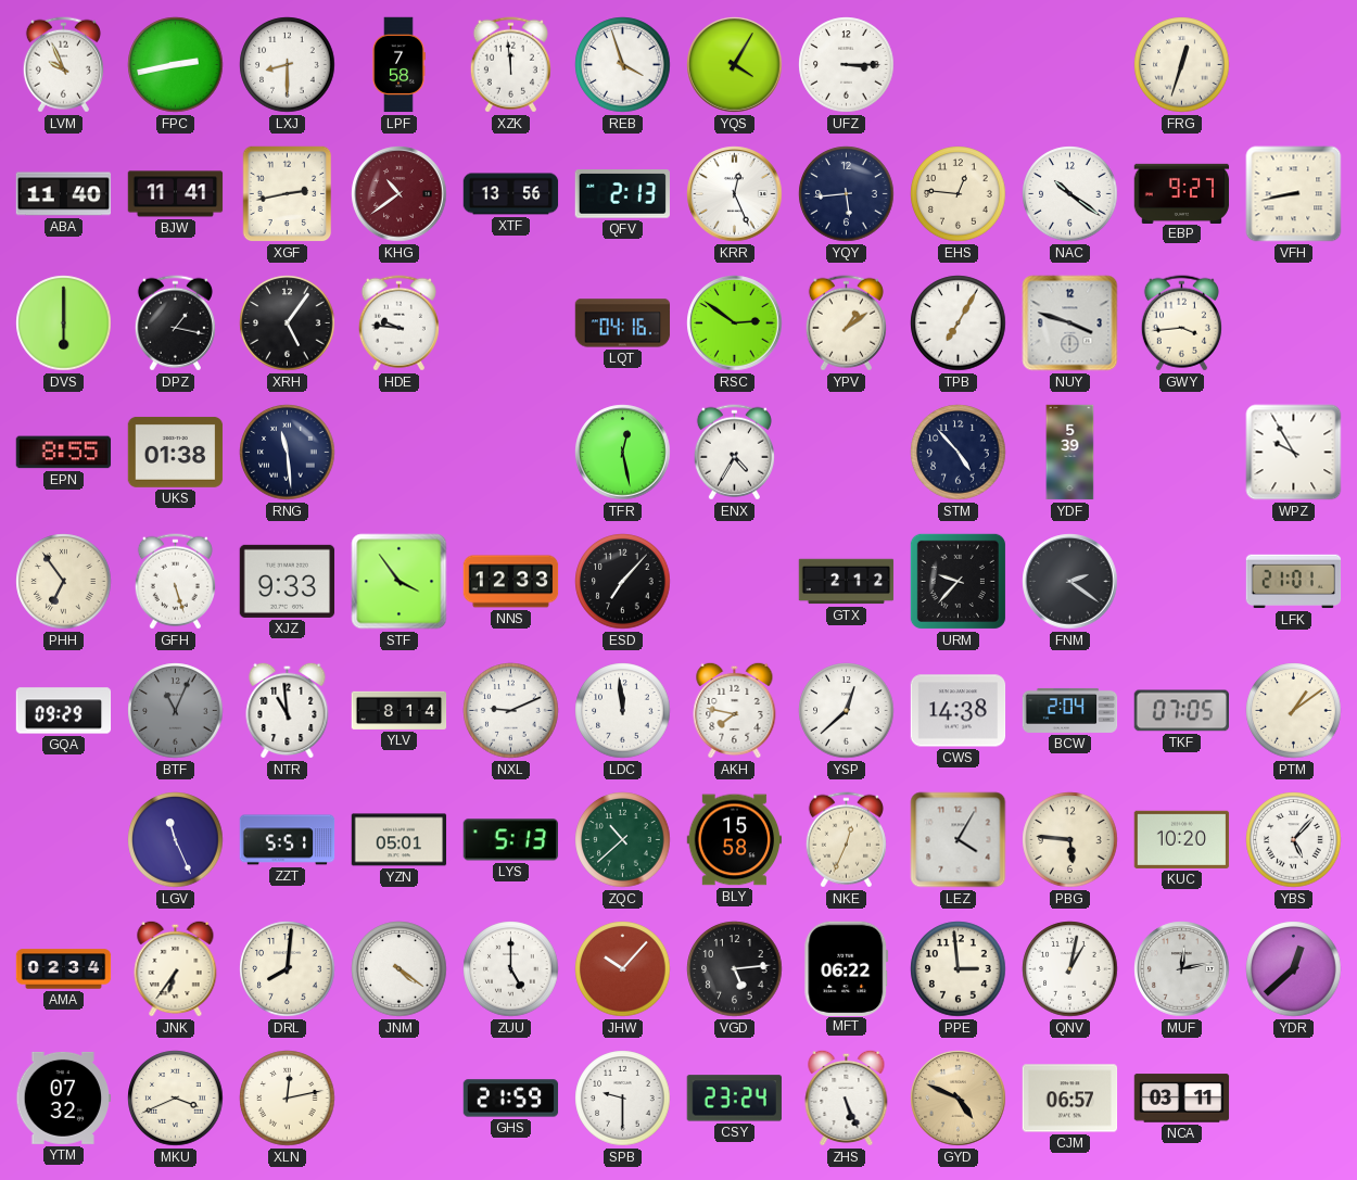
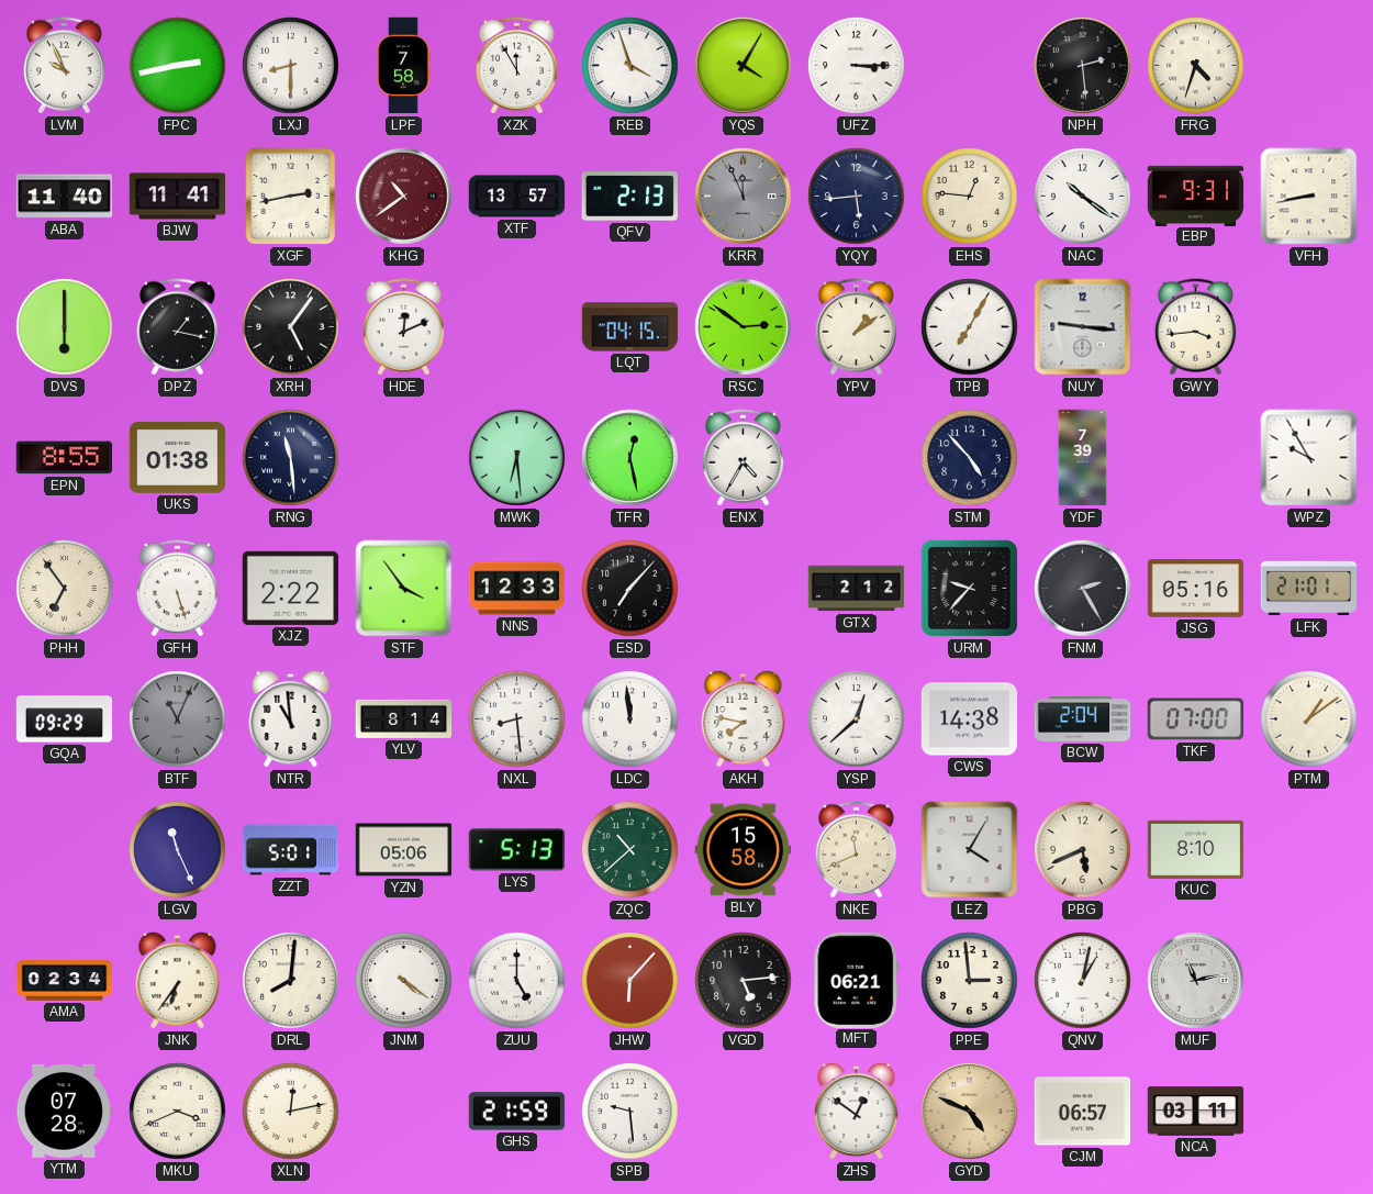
XZK: 11:59 -> 11:55 (516, 66)
NPH: none -> 2:29 (1083, 66)
FRG: 12:33 -> 4:33 (1196, 66)
XTF: 13:56 -> 13:57 (517, 197)
KRR: 12:26 -> 11:56 (744, 197)
KRR dial: white -> grey (744, 197)
EBP: 9:27 -> 9:31 (1196, 196)
HDE: 9:46 -> 12:11 (403, 327)
LQT: 04:16 -> 04:15 (630, 327)
NUY: 3:48 -> 9:16 (1083, 327)
MWK: none -> 6:29 (517, 458)
YDF: 5:39 -> 7:39 (1083, 458)
XJZ: 9:33 -> 2:22 (291, 588)
FNM: 2:21 -> 2:25 (1083, 589)
JSG: none -> 05:16 (1196, 589)
NXL: 9:11 -> 8:29 (517, 719)
TKF: 07:05 -> 07:00 (1196, 719)
ZZT: 5:51 -> 5:01 (291, 850)
YZN: 05:01 -> 05:06 (404, 850)
NKE: 12:34 -> 11:41 (856, 850)
PBG: 5:46 -> 5:41 (1083, 850)
KUC: 10:20 -> 8:10 (1196, 849)
YBS: 5:07 -> none (1294, 840)
JHW: 10:07 -> 6:07 (630, 981)
MFT: 06:22 -> 06:21 (857, 980)
MUF: 12:13 -> 11:13 (1196, 981)
YDR: 12:38 -> none (1294, 969)
YTM: 07:32 -> 07:28 (65, 1111)
SPB: 9:30 -> 9:29 (630, 1112)
CSY: 23:24 -> none (734, 1099)
ZHS: 5:26 -> 12:51 (857, 1111)
